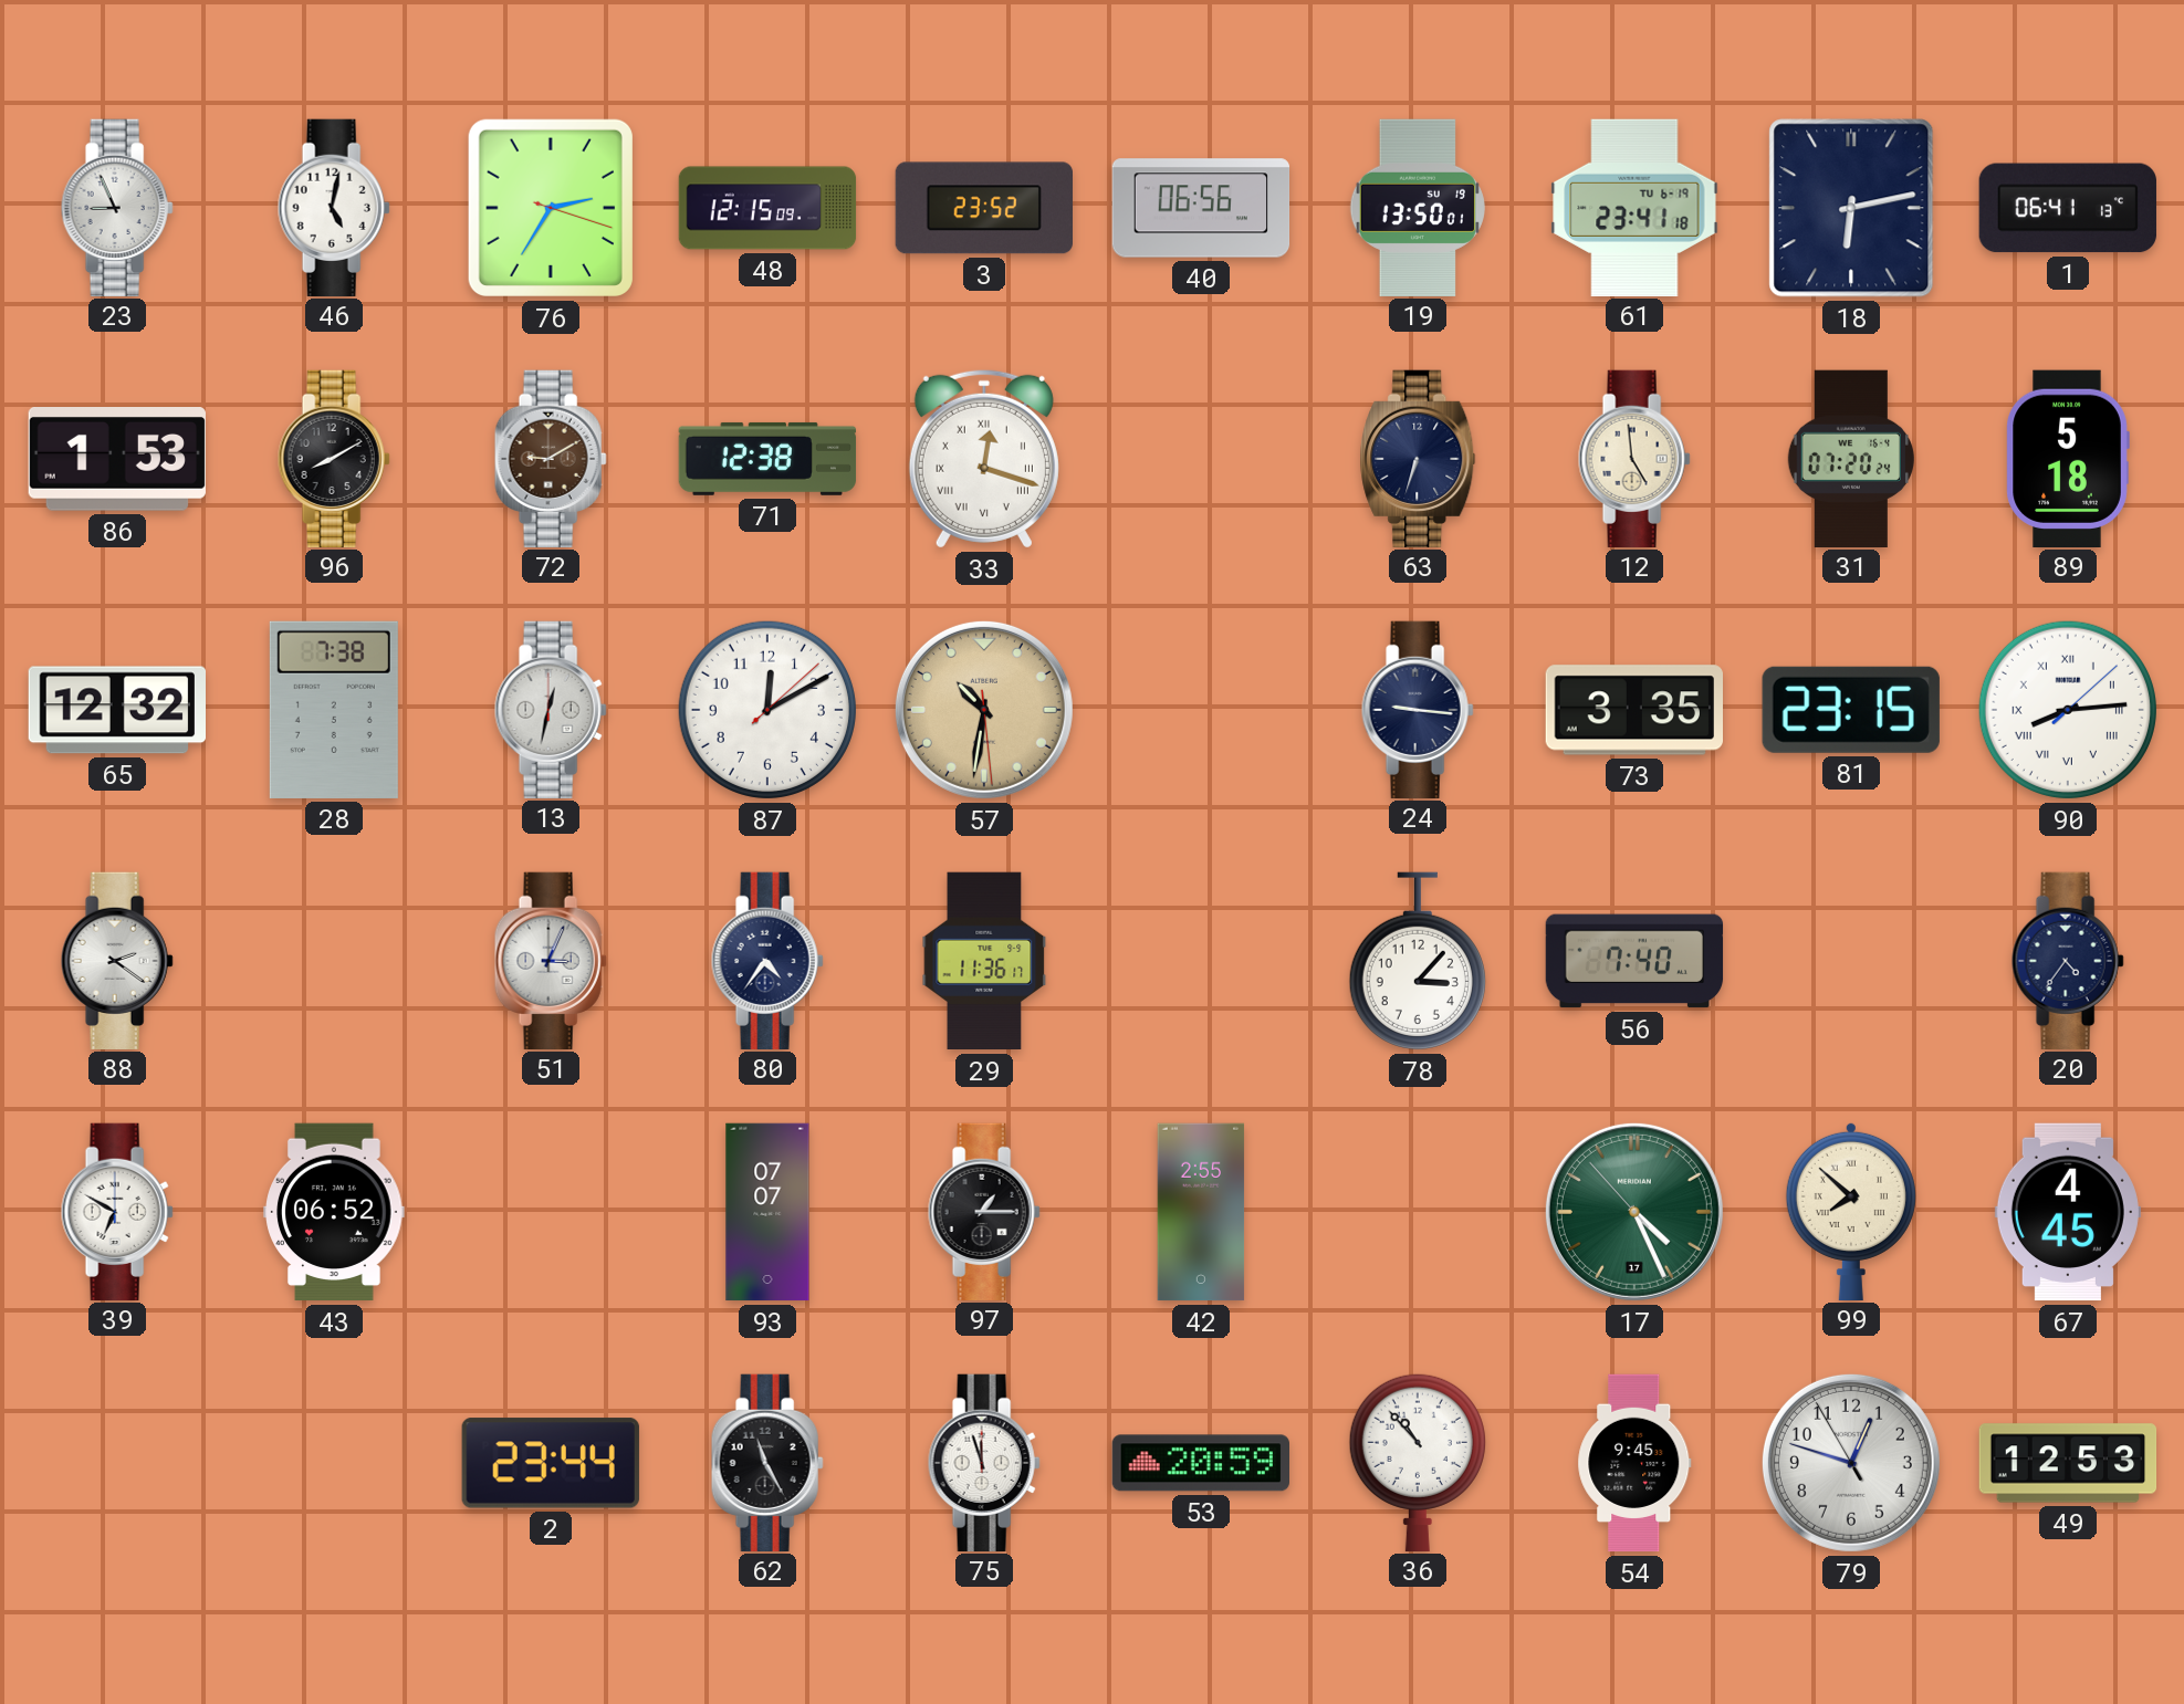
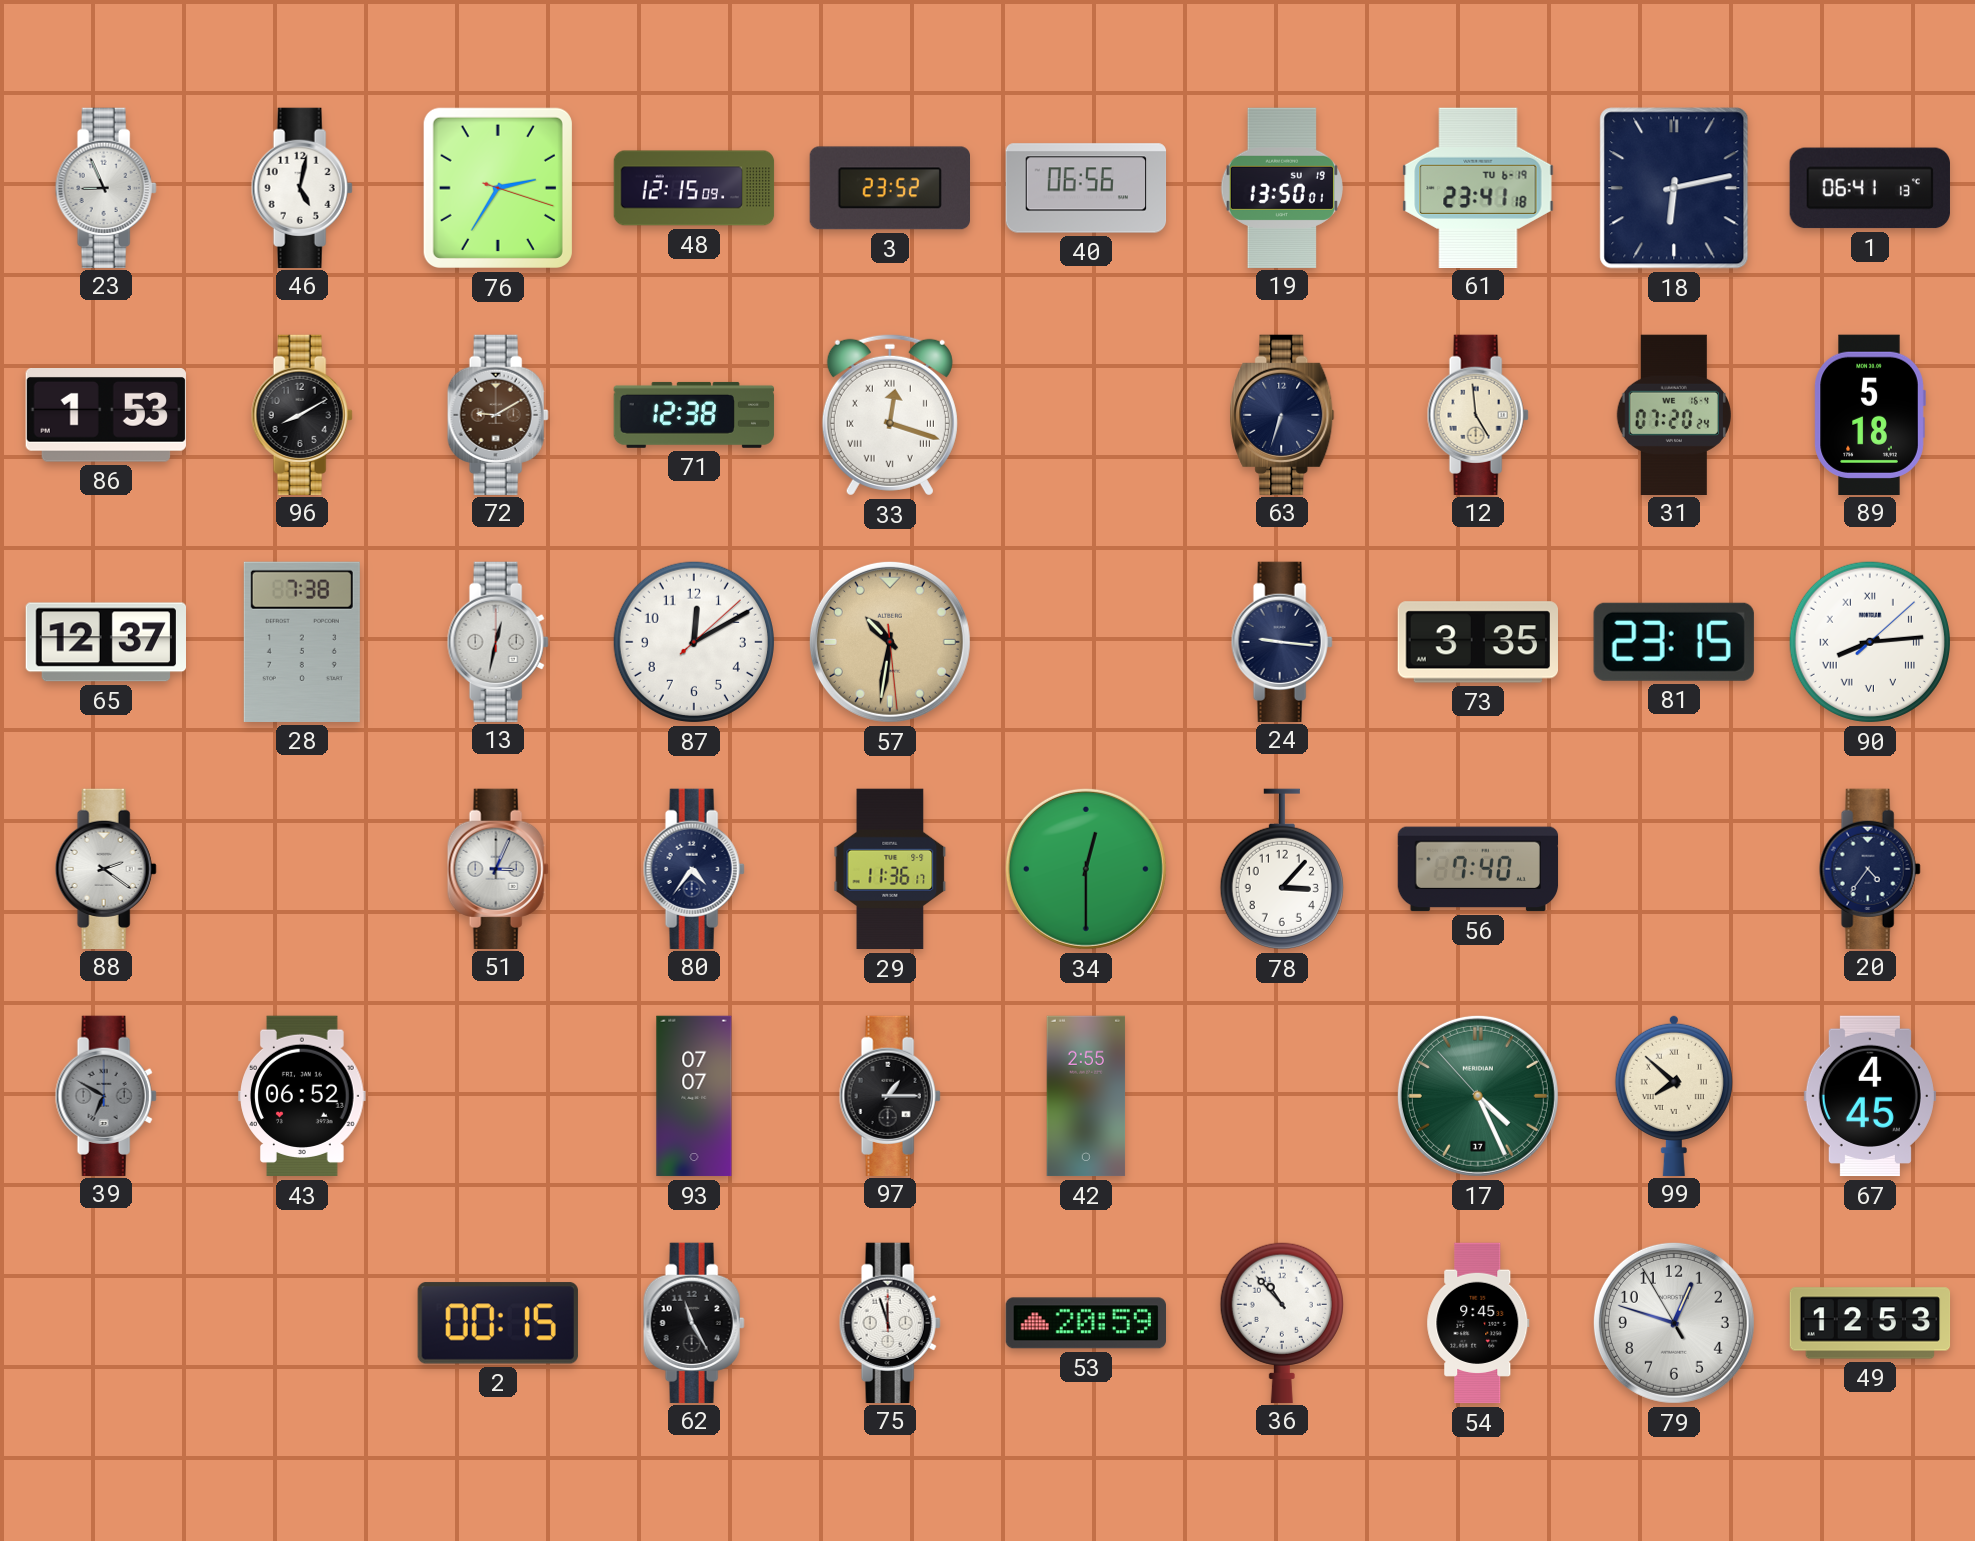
65: 12:32 -> 12:37 (105, 642)
34: none -> 12:30 (1086, 869)
39 dial: white -> grey (106, 1095)
2: 23:44 -> 00:15 (498, 1323)
